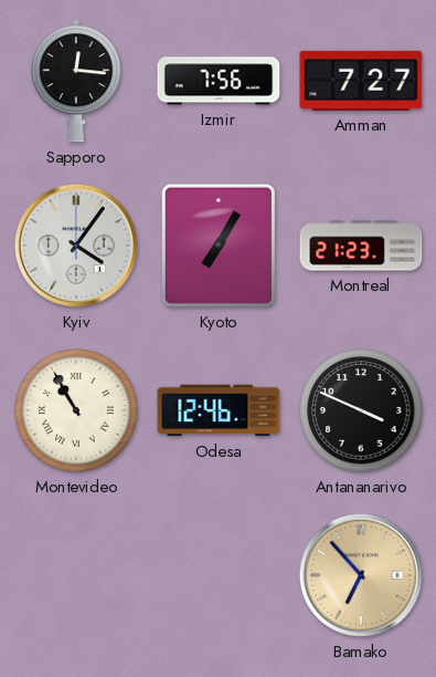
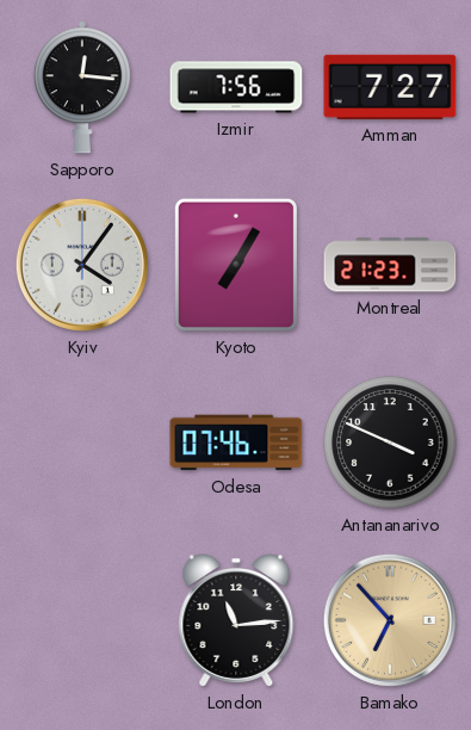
Montevideo: 10:55 -> none (76, 410)
Odesa: 12:46 -> 07:46 (236, 443)
London: none -> 11:14 (236, 621)
